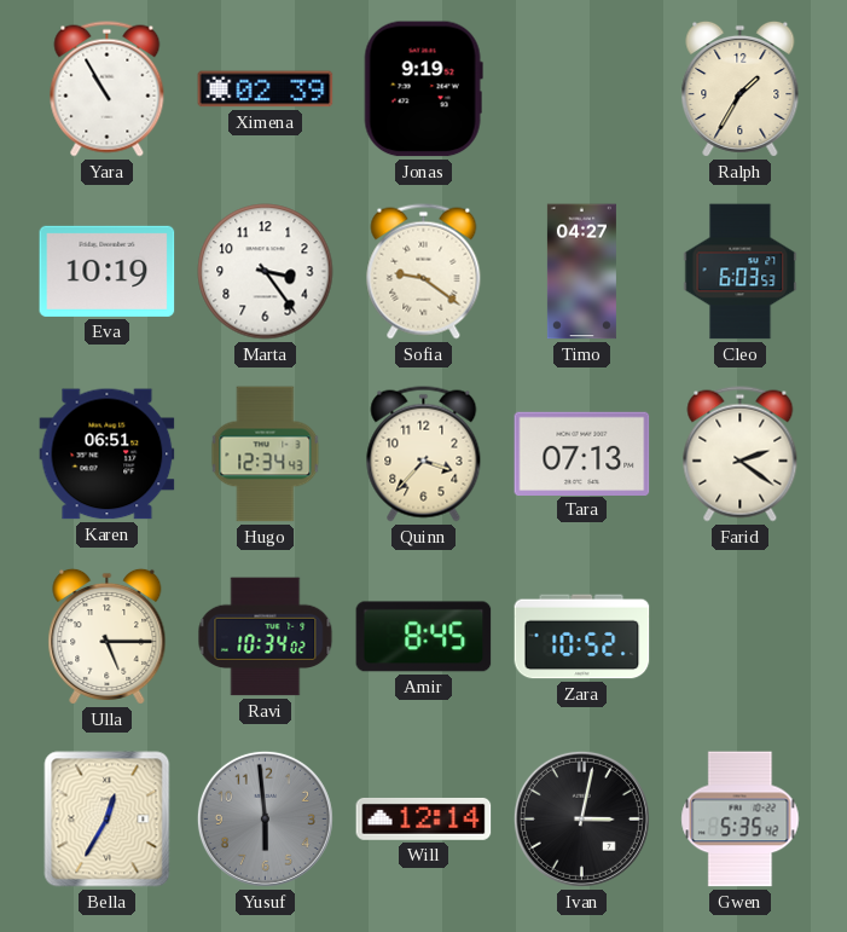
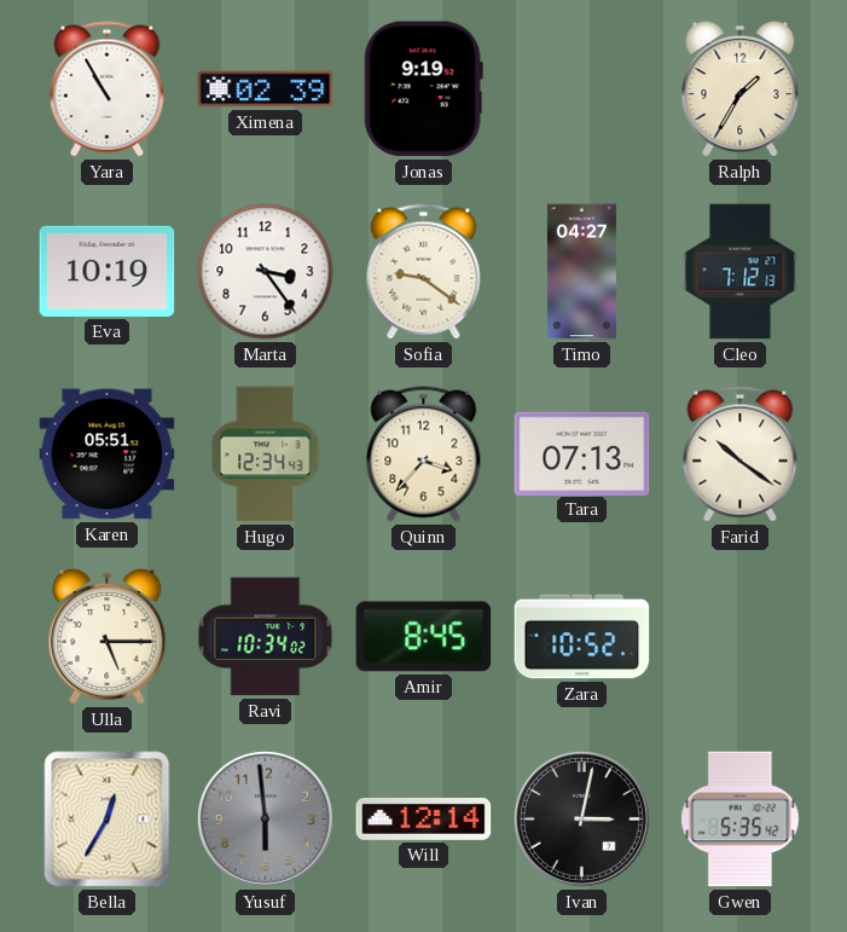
Cleo: 6:03 -> 7:12 (741, 272)
Karen: 06:51 -> 05:51 (108, 455)
Farid: 2:21 -> 10:21 (741, 455)
